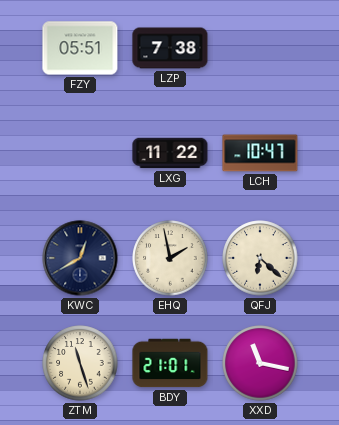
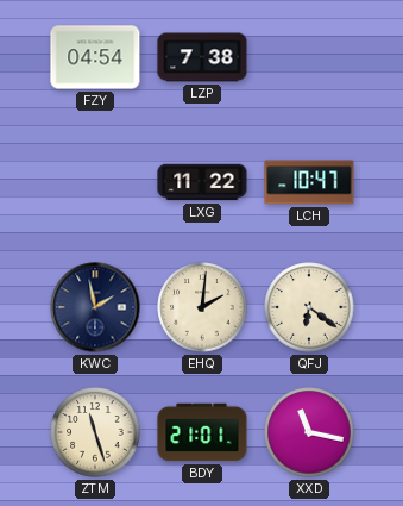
FZY: 05:51 -> 04:54 (95, 57)
KWC: 12:40 -> 1:58 (95, 307)
EHQ: 1:58 -> 2:01 (202, 307)
QFJ: 6:22 -> 6:21 (309, 307)
